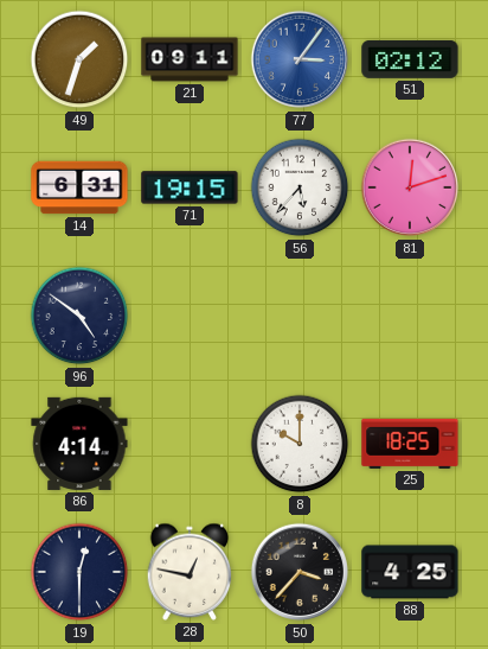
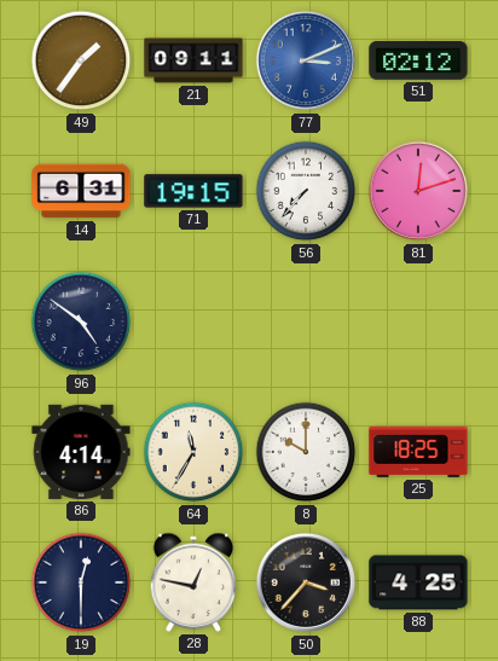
49: 1:33 -> 1:36 (81, 60)
77: 3:06 -> 3:11 (306, 60)
56: 5:37 -> 7:37 (306, 191)
64: none -> 11:35 (193, 452)
